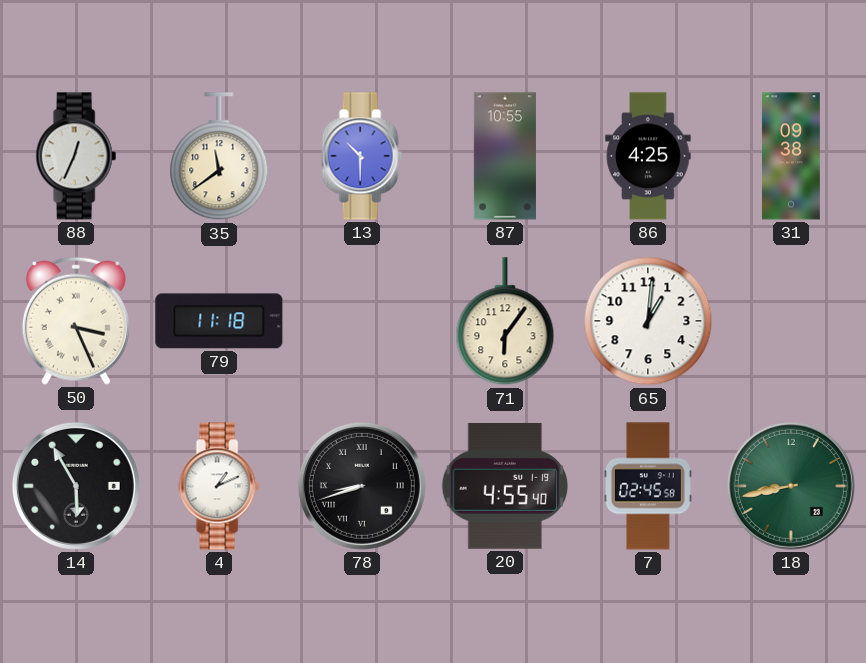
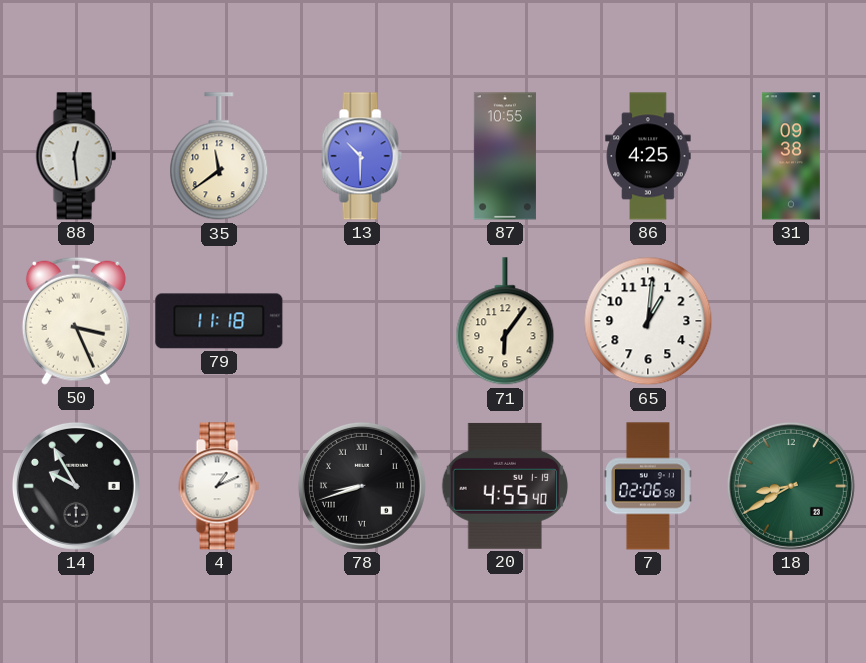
88: 12:34 -> 12:29 (76, 156)
14: 5:55 -> 9:55 (76, 486)
7: 02:45 -> 02:06 (648, 486)
18: 8:43 -> 8:40 (791, 486)
